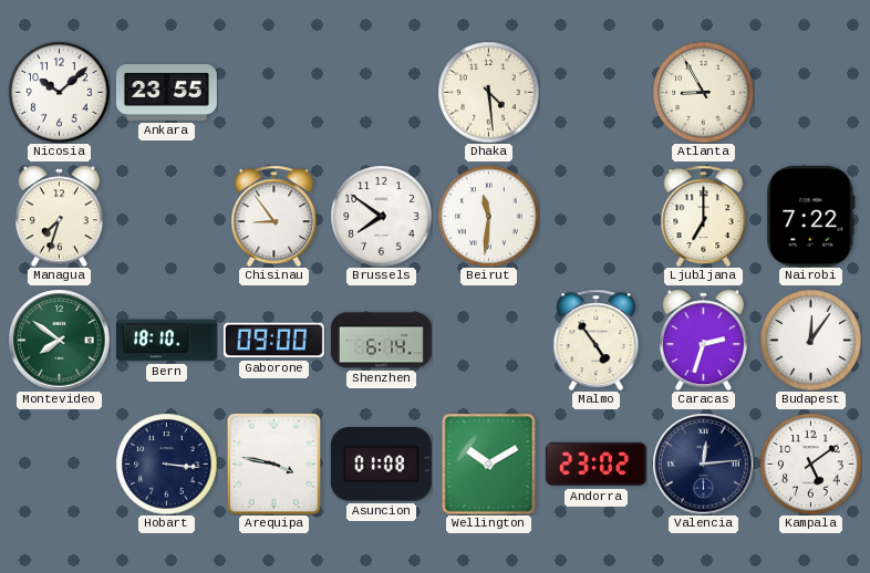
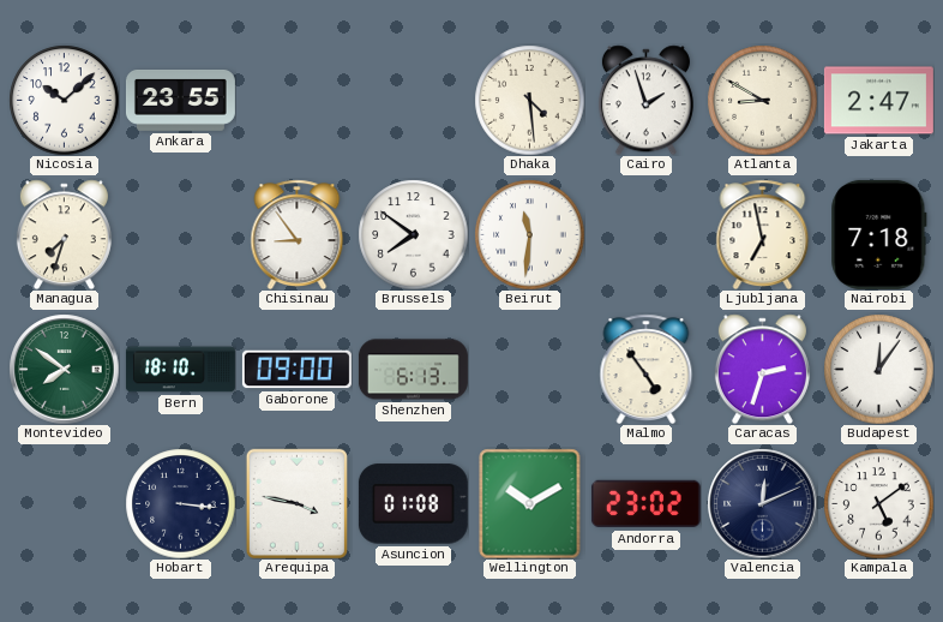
Cairo: none -> 1:57 (645, 100)
Atlanta: 8:55 -> 8:50 (762, 100)
Jakarta: none -> 2:47 (878, 101)
Ljubljana: 7:00 -> 6:58 (763, 234)
Nairobi: 7:22 -> 7:18 (879, 234)
Shenzhen: 6:14 -> 6:13 (413, 370)
Valencia: 12:14 -> 12:11 (762, 503)
